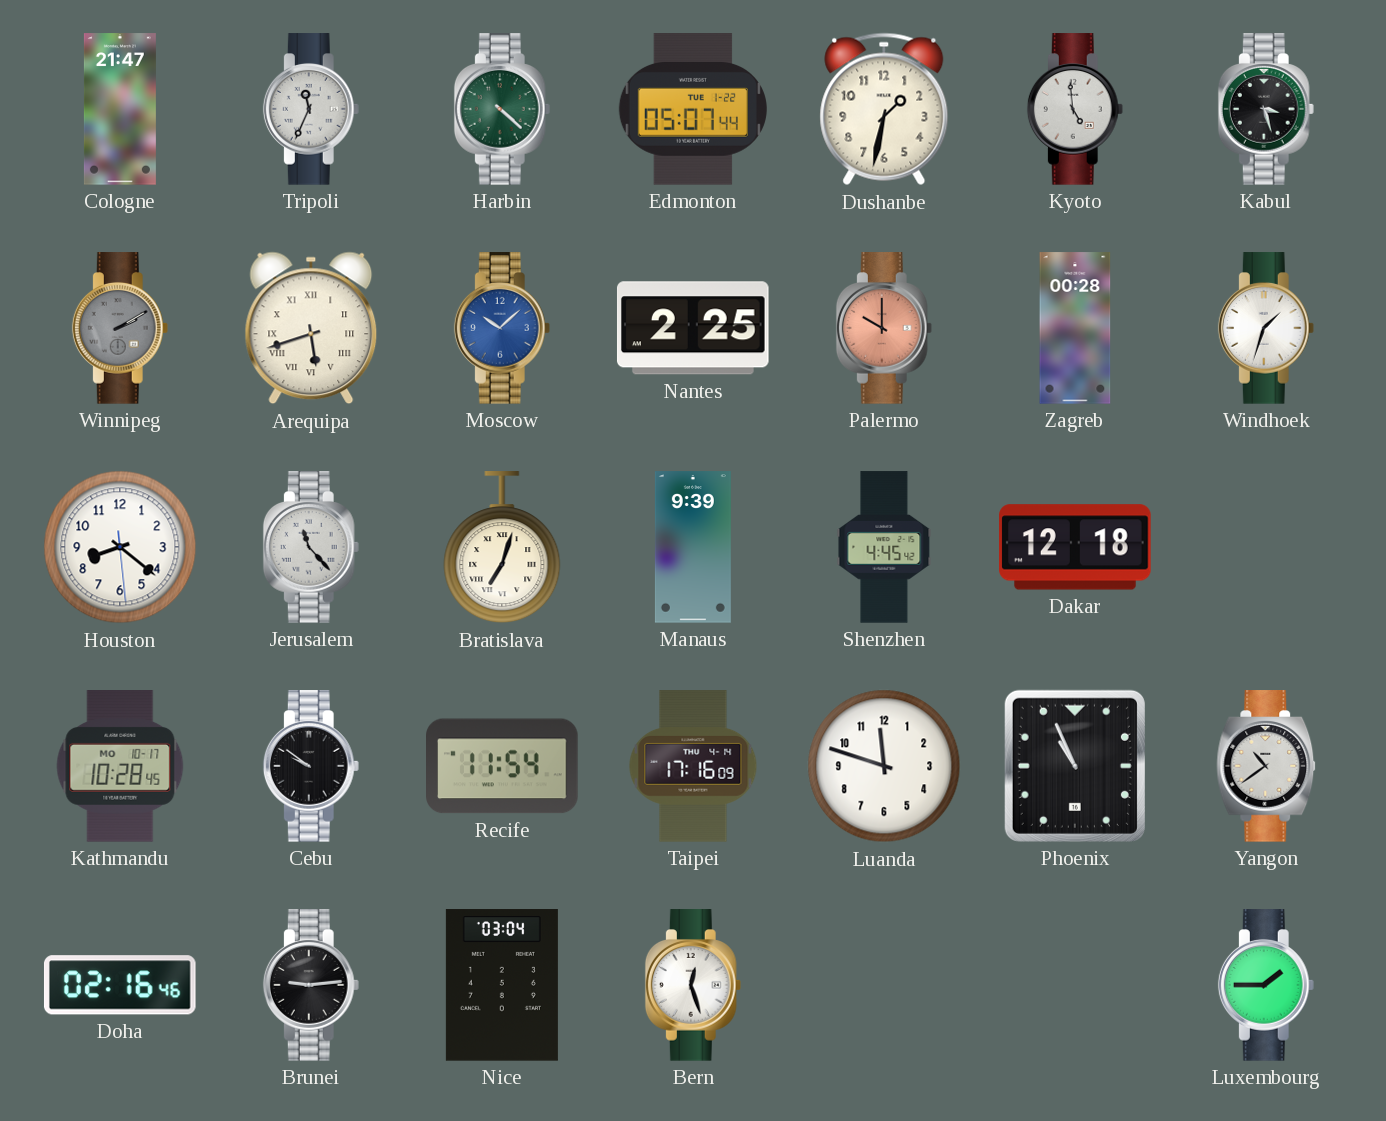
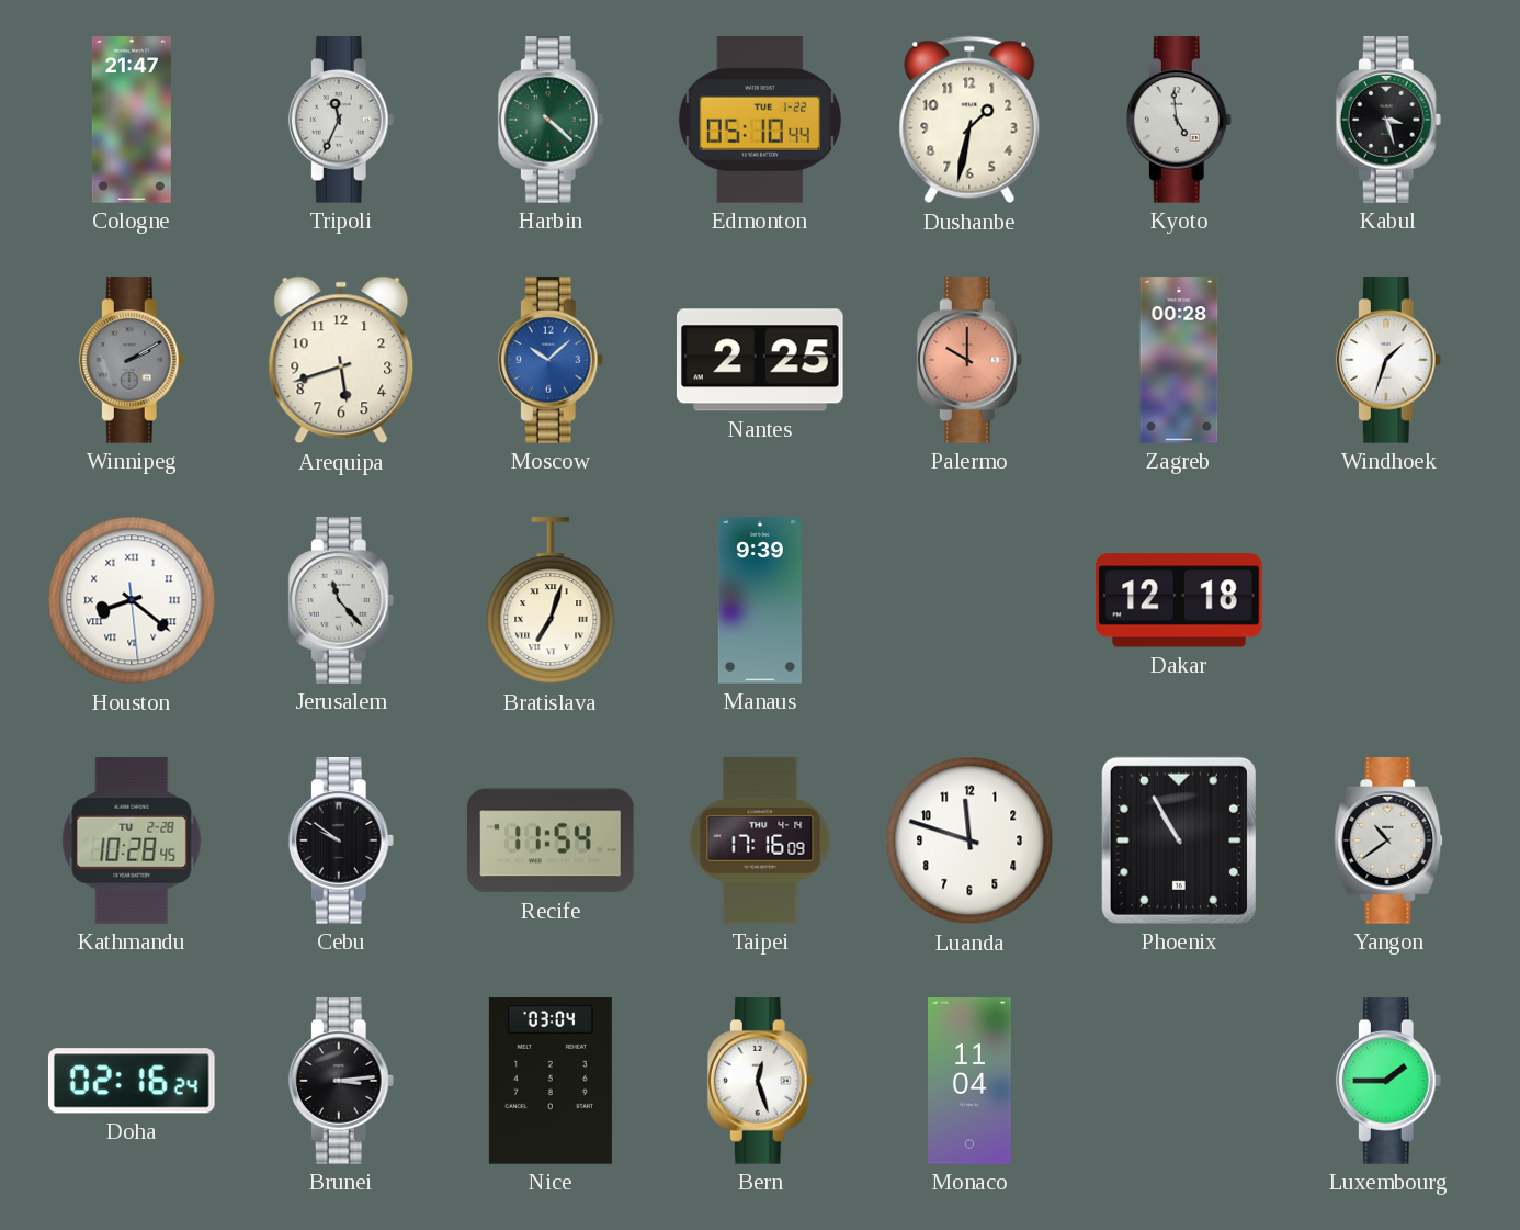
Edmonton: 05:07 -> 05:10 (760, 120)
Arequipa numerals: Roman -> Arabic (341, 360)
Houston numerals: Arabic -> Roman (132, 600)
Shenzhen: 4:45 -> none (884, 547)
Kathmandu date: MO 10-17 -> TU 2-28 (132, 840)
Phoenix: 10:56 -> 10:55 (1179, 840)
Doha: 02:16:46 -> 02:16:24 (132, 1081)
Brunei: 9:14 -> 3:14 (341, 1081)
Monaco: none -> 11:04 (969, 1081)
